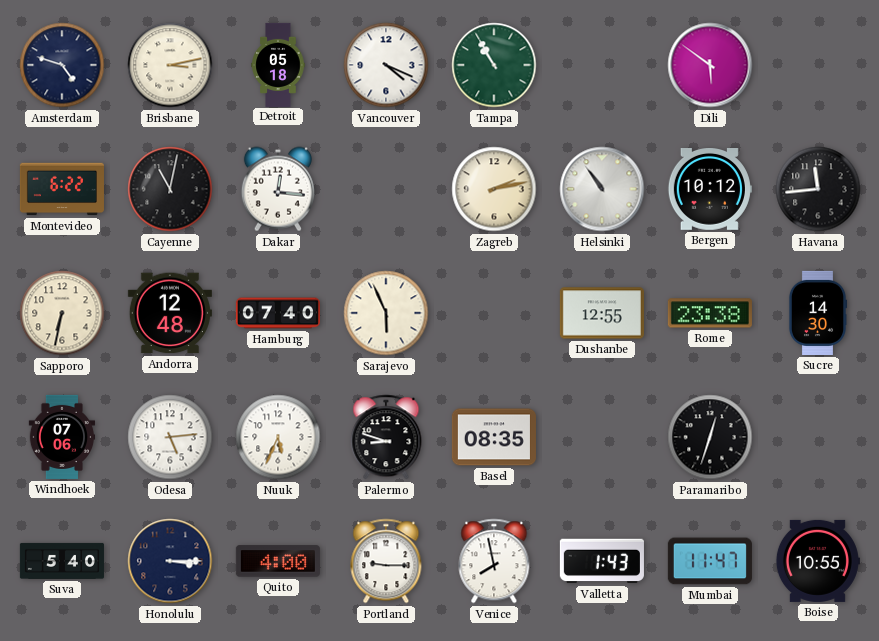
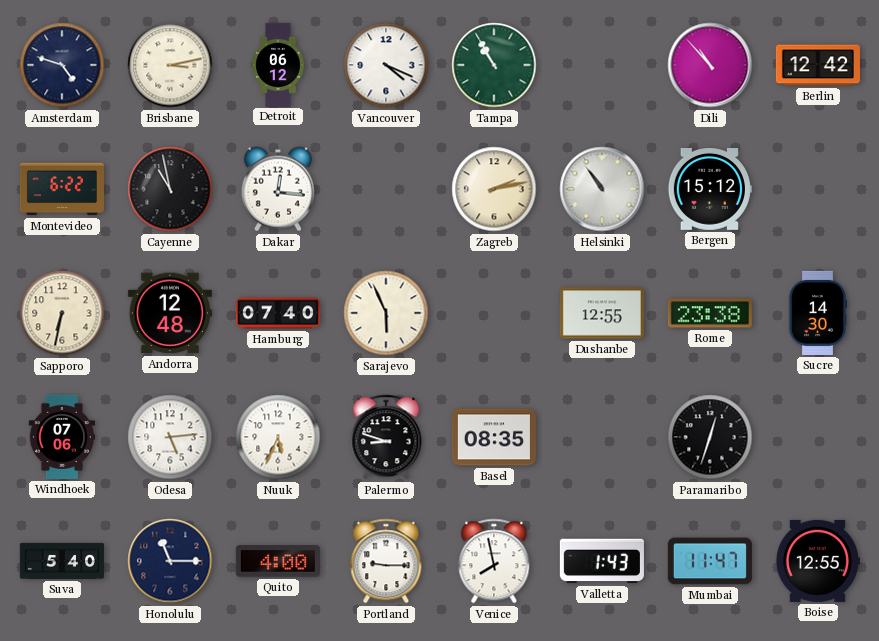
Detroit: 05:18 -> 06:12 (278, 64)
Dili: 5:51 -> 10:53 (710, 65)
Berlin: none -> 12:42 (818, 65)
Cayenne: 11:02 -> 10:58 (170, 189)
Bergen: 10:12 -> 15:12 (710, 190)
Havana: 11:44 -> none (818, 189)
Honolulu: 3:15 -> 11:15 (170, 561)
Boise: 10:55 -> 12:55 (817, 561)
